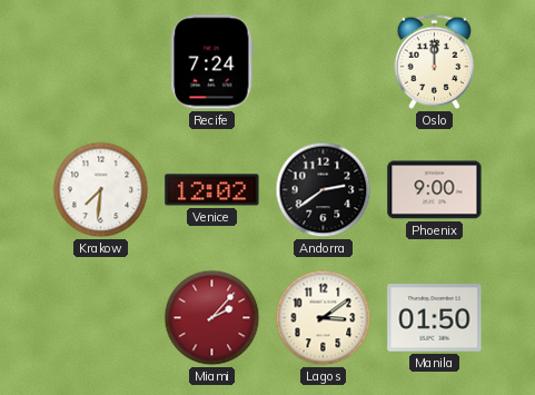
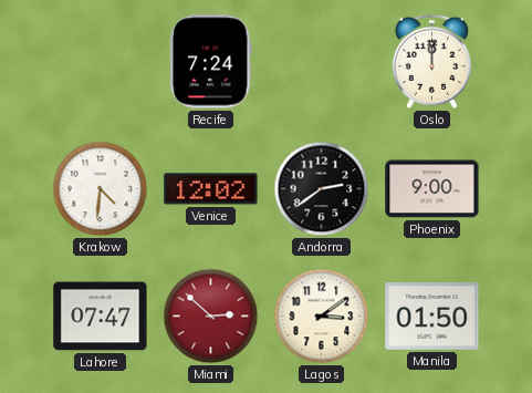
Krakow: 7:31 -> 4:31 (101, 189)
Lahore: none -> 07:47 (101, 317)
Miami: 2:07 -> 2:52 (211, 317)
